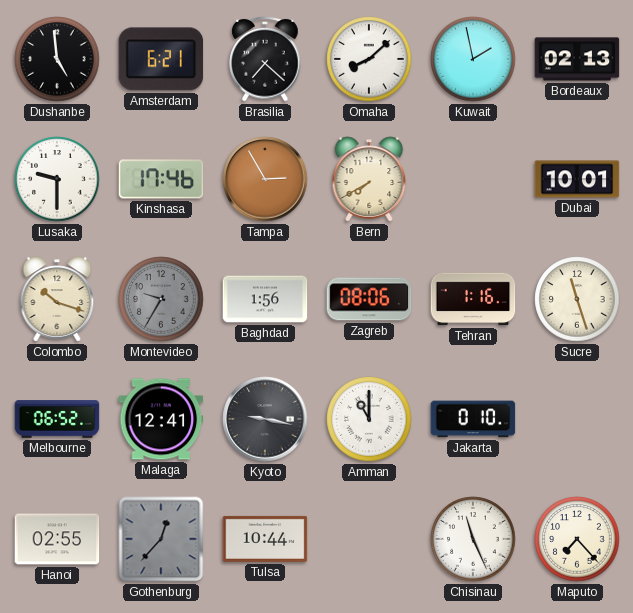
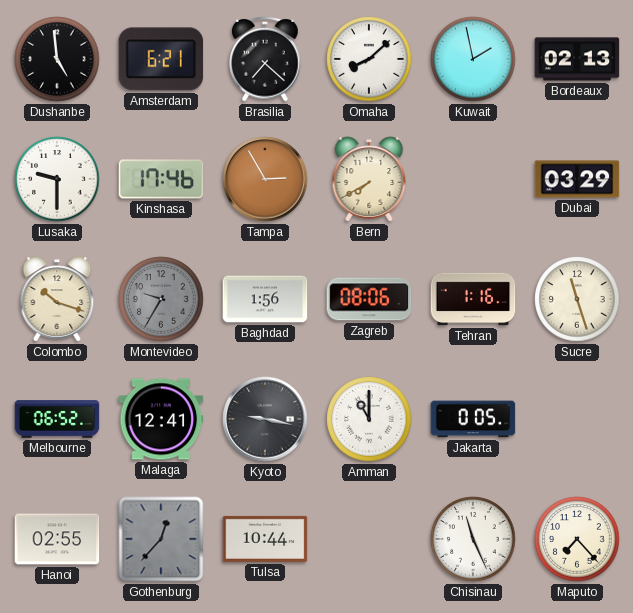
Dubai: 10:01 -> 03:29 (577, 179)
Jakarta: 0:10 -> 0:05 (473, 419)
